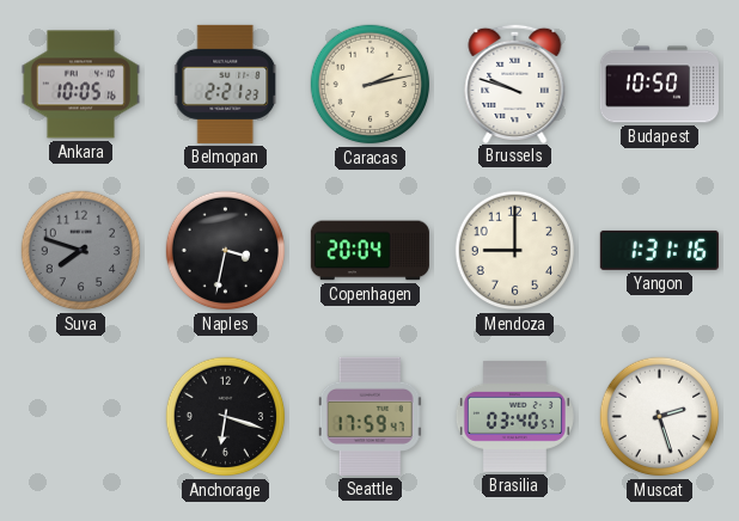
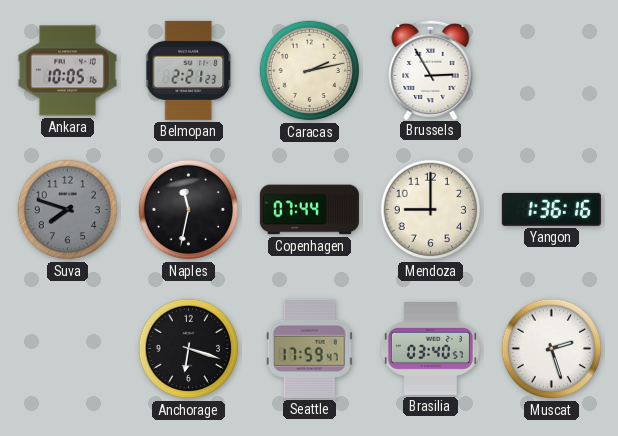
Brussels: 9:48 -> 2:55 (431, 69)
Budapest: 10:50 -> none (659, 85)
Naples: 3:32 -> 11:32 (189, 210)
Copenhagen: 20:04 -> 07:44 (309, 210)
Yangon: 1:31 -> 1:36 (551, 209)
